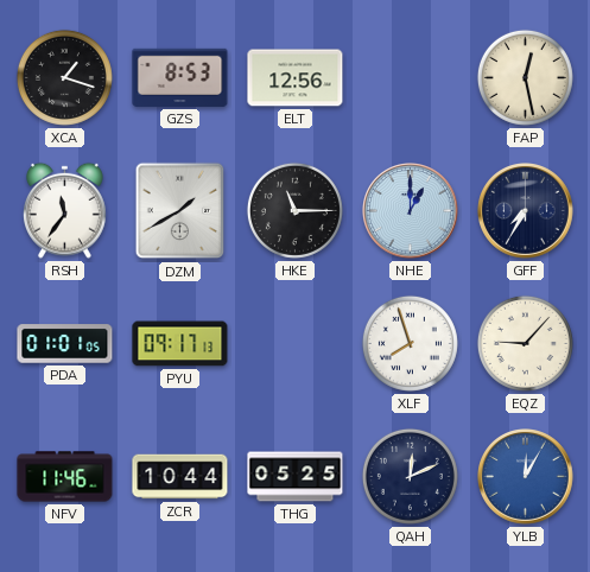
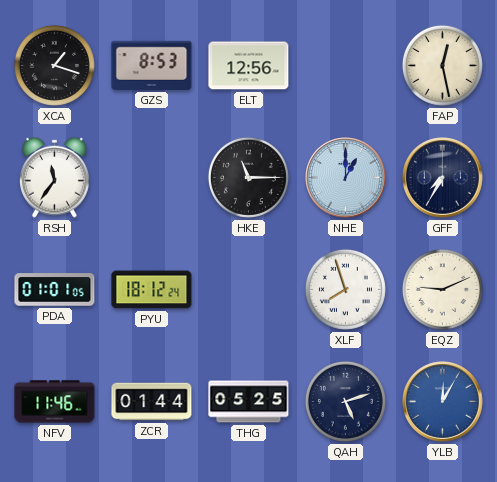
DZM: 1:40 -> none (180, 211)
PYU: 09:17 -> 18:12 (152, 290)
EQZ: 9:07 -> 9:11 (442, 289)
ZCR: 10:44 -> 01:44 (152, 402)
QAH: 12:11 -> 5:12 (345, 401)
